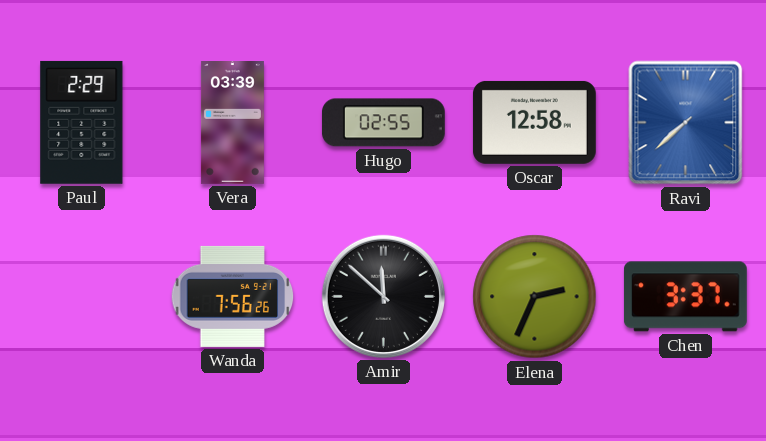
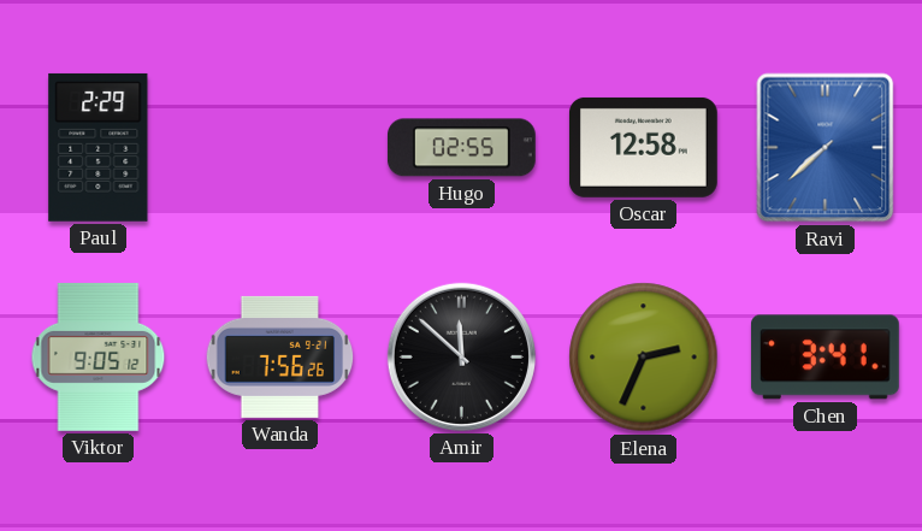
Vera: 03:39 -> none (232, 123)
Viktor: none -> 9:05 (99, 356)
Chen: 3:37 -> 3:41 (825, 358)
